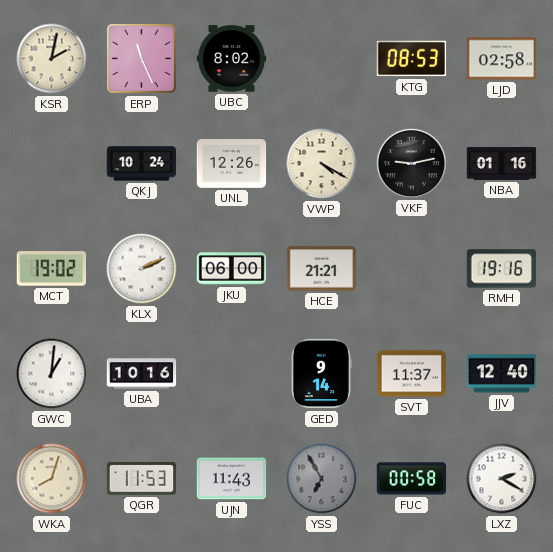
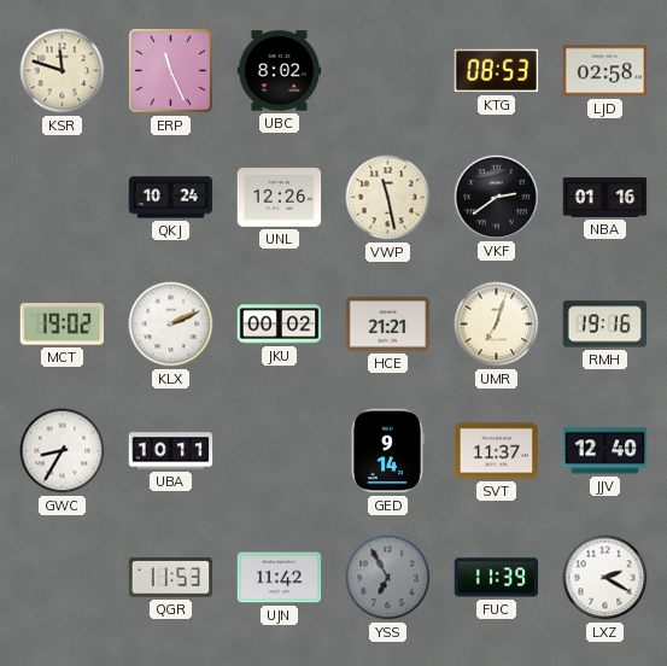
KSR: 2:02 -> 11:48 (63, 71)
VWP: 4:20 -> 11:28 (388, 198)
VKF: 9:13 -> 2:39 (496, 197)
JKU: 06:00 -> 00:02 (280, 325)
UMR: none -> 7:03 (497, 325)
GWC: 1:01 -> 8:35 (63, 451)
UBA: 10:16 -> 10:11 (171, 451)
WKA: 8:03 -> none (52, 479)
UJN: 11:43 -> 11:42 (280, 578)
FUC: 00:58 -> 11:39 (497, 578)
